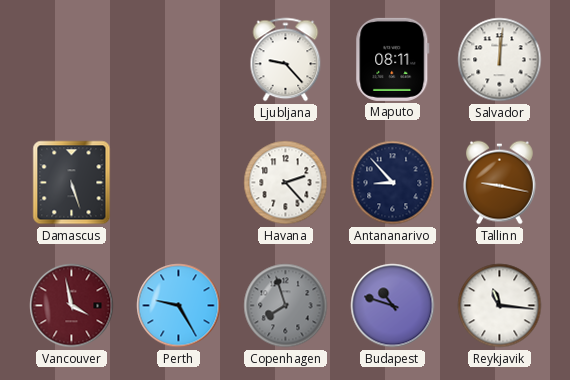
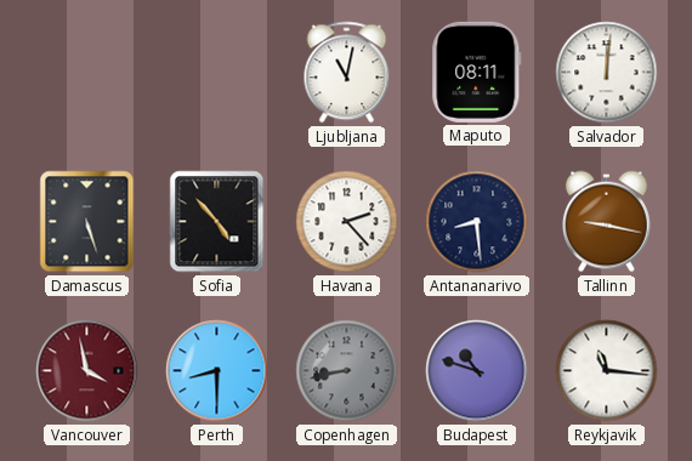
Ljubljana: 9:23 -> 11:02 (347, 73)
Sofia: none -> 4:53 (217, 222)
Antananarivo: 8:53 -> 8:29 (477, 222)
Perth: 9:25 -> 8:30 (217, 371)
Copenhagen: 7:57 -> 8:43 (347, 371)
